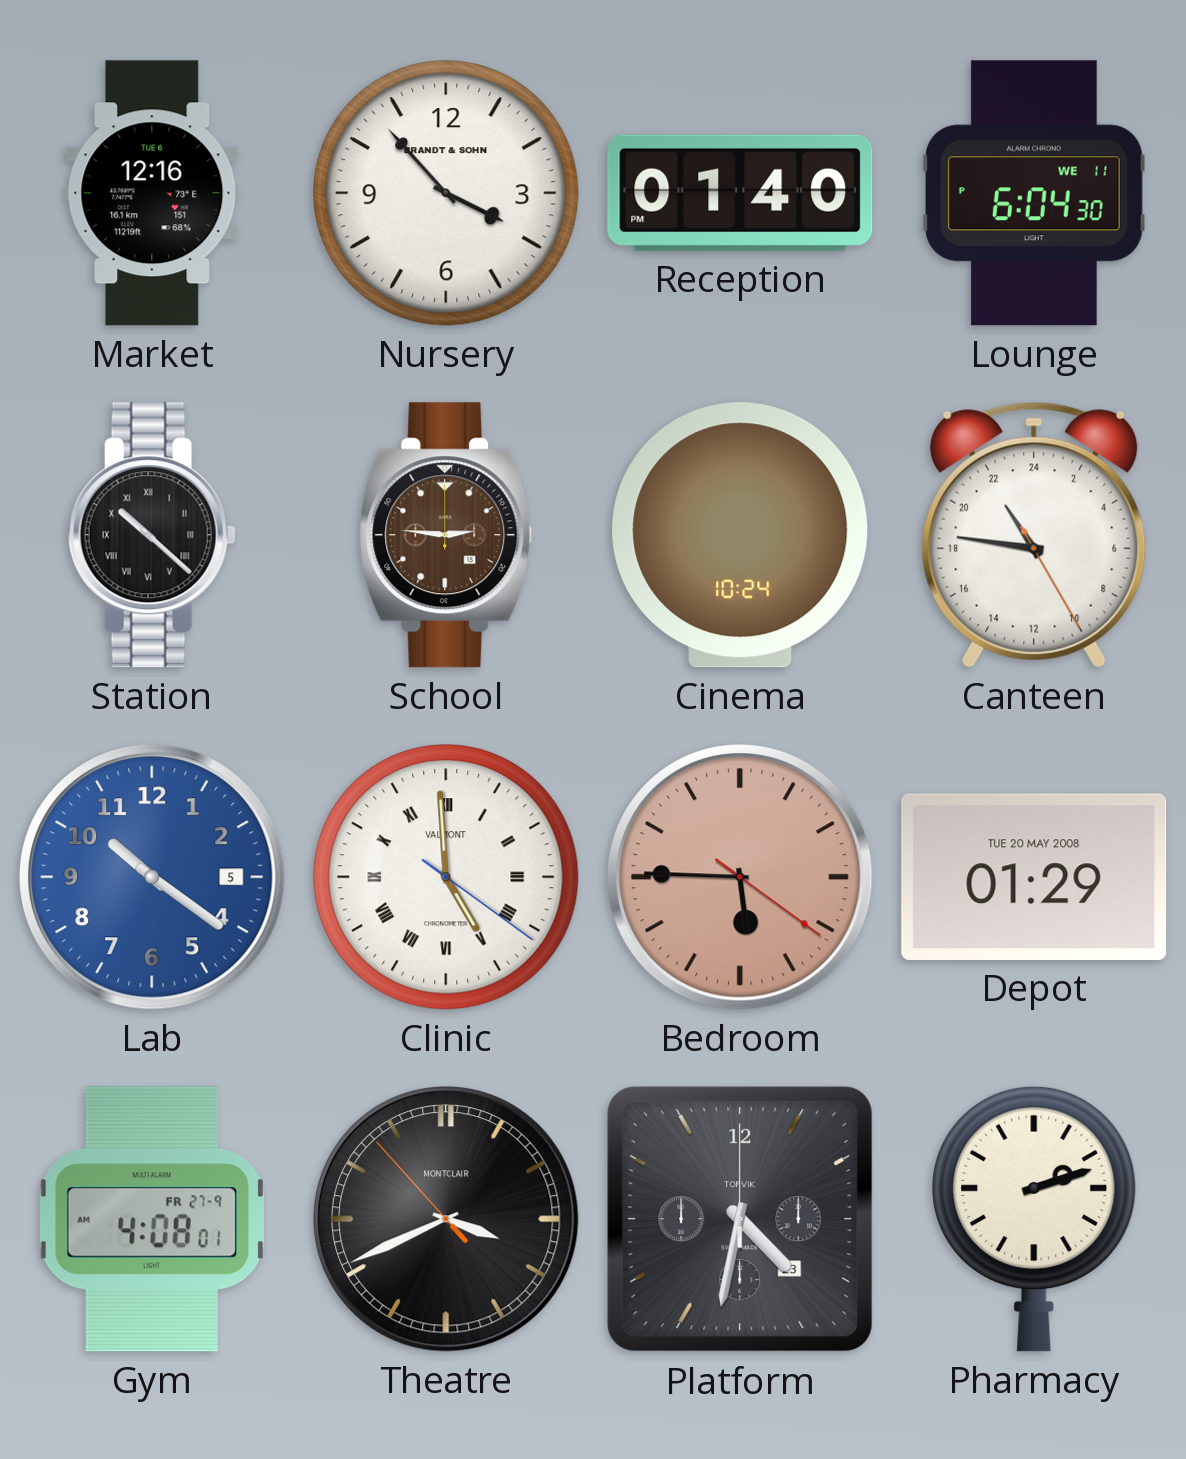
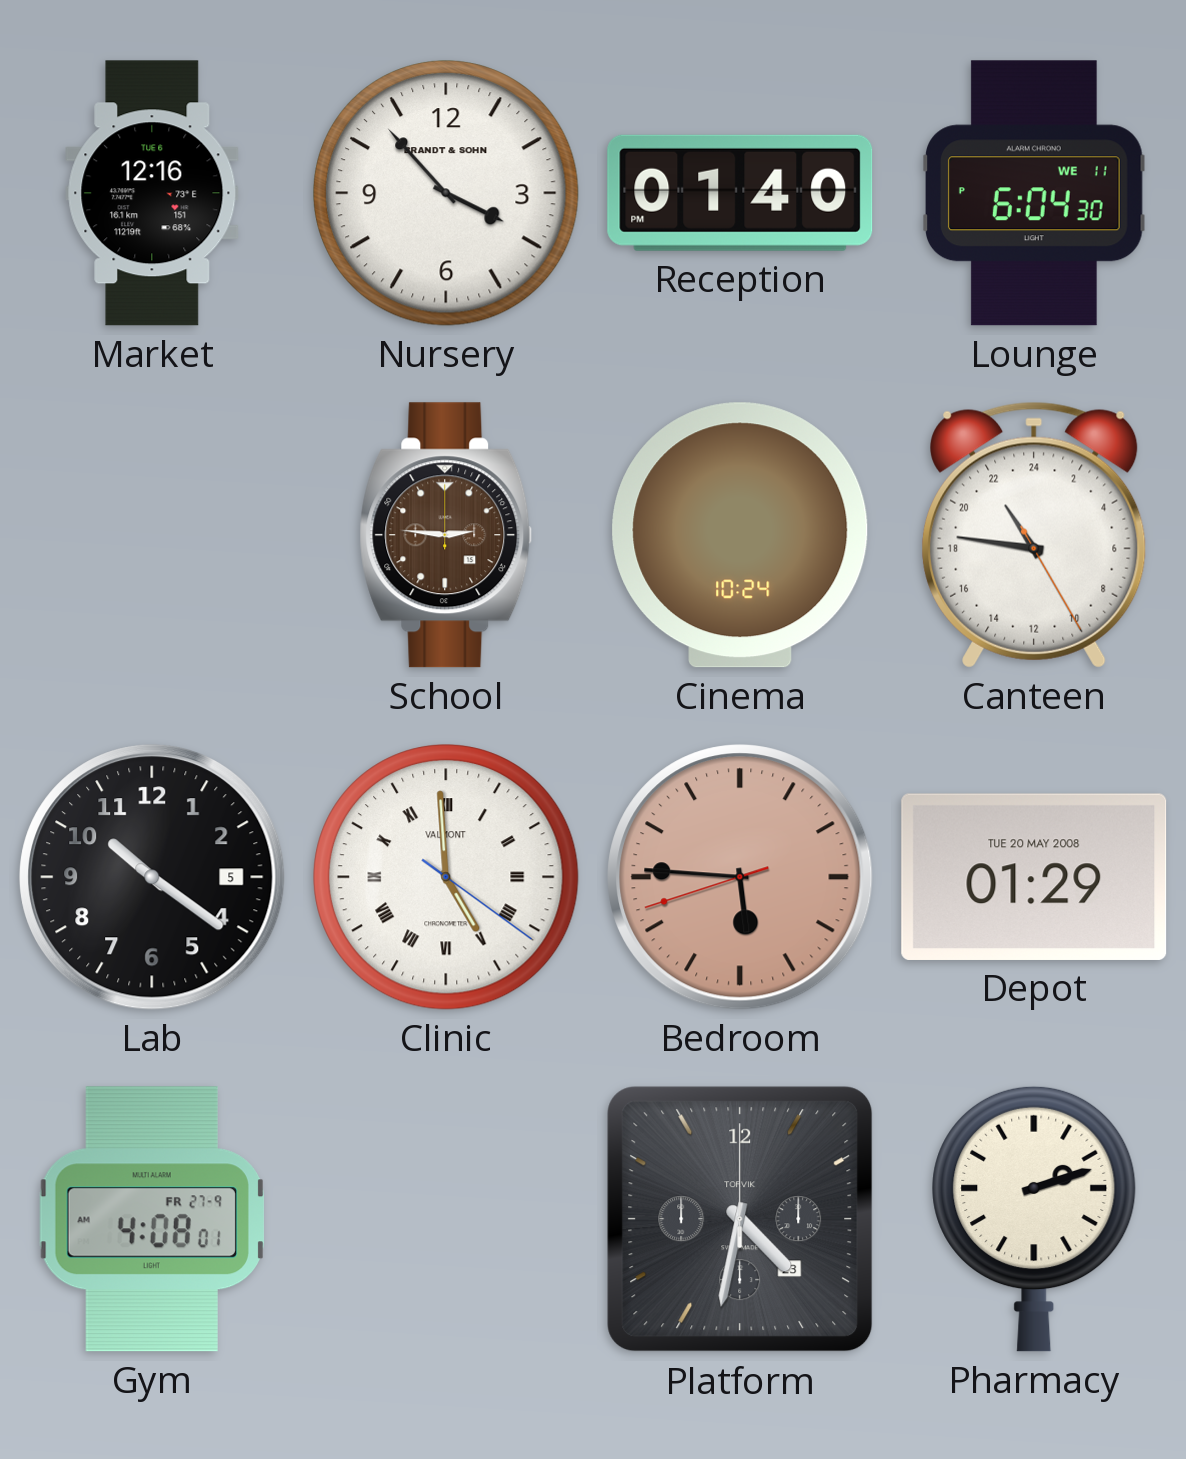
Station: 10:22 -> none (152, 535)
Lab dial: blue -> black (152, 877)
Bedroom: 5:45:21 -> 5:45:42 (740, 877)
Theatre: 3:40 -> none (446, 1219)
